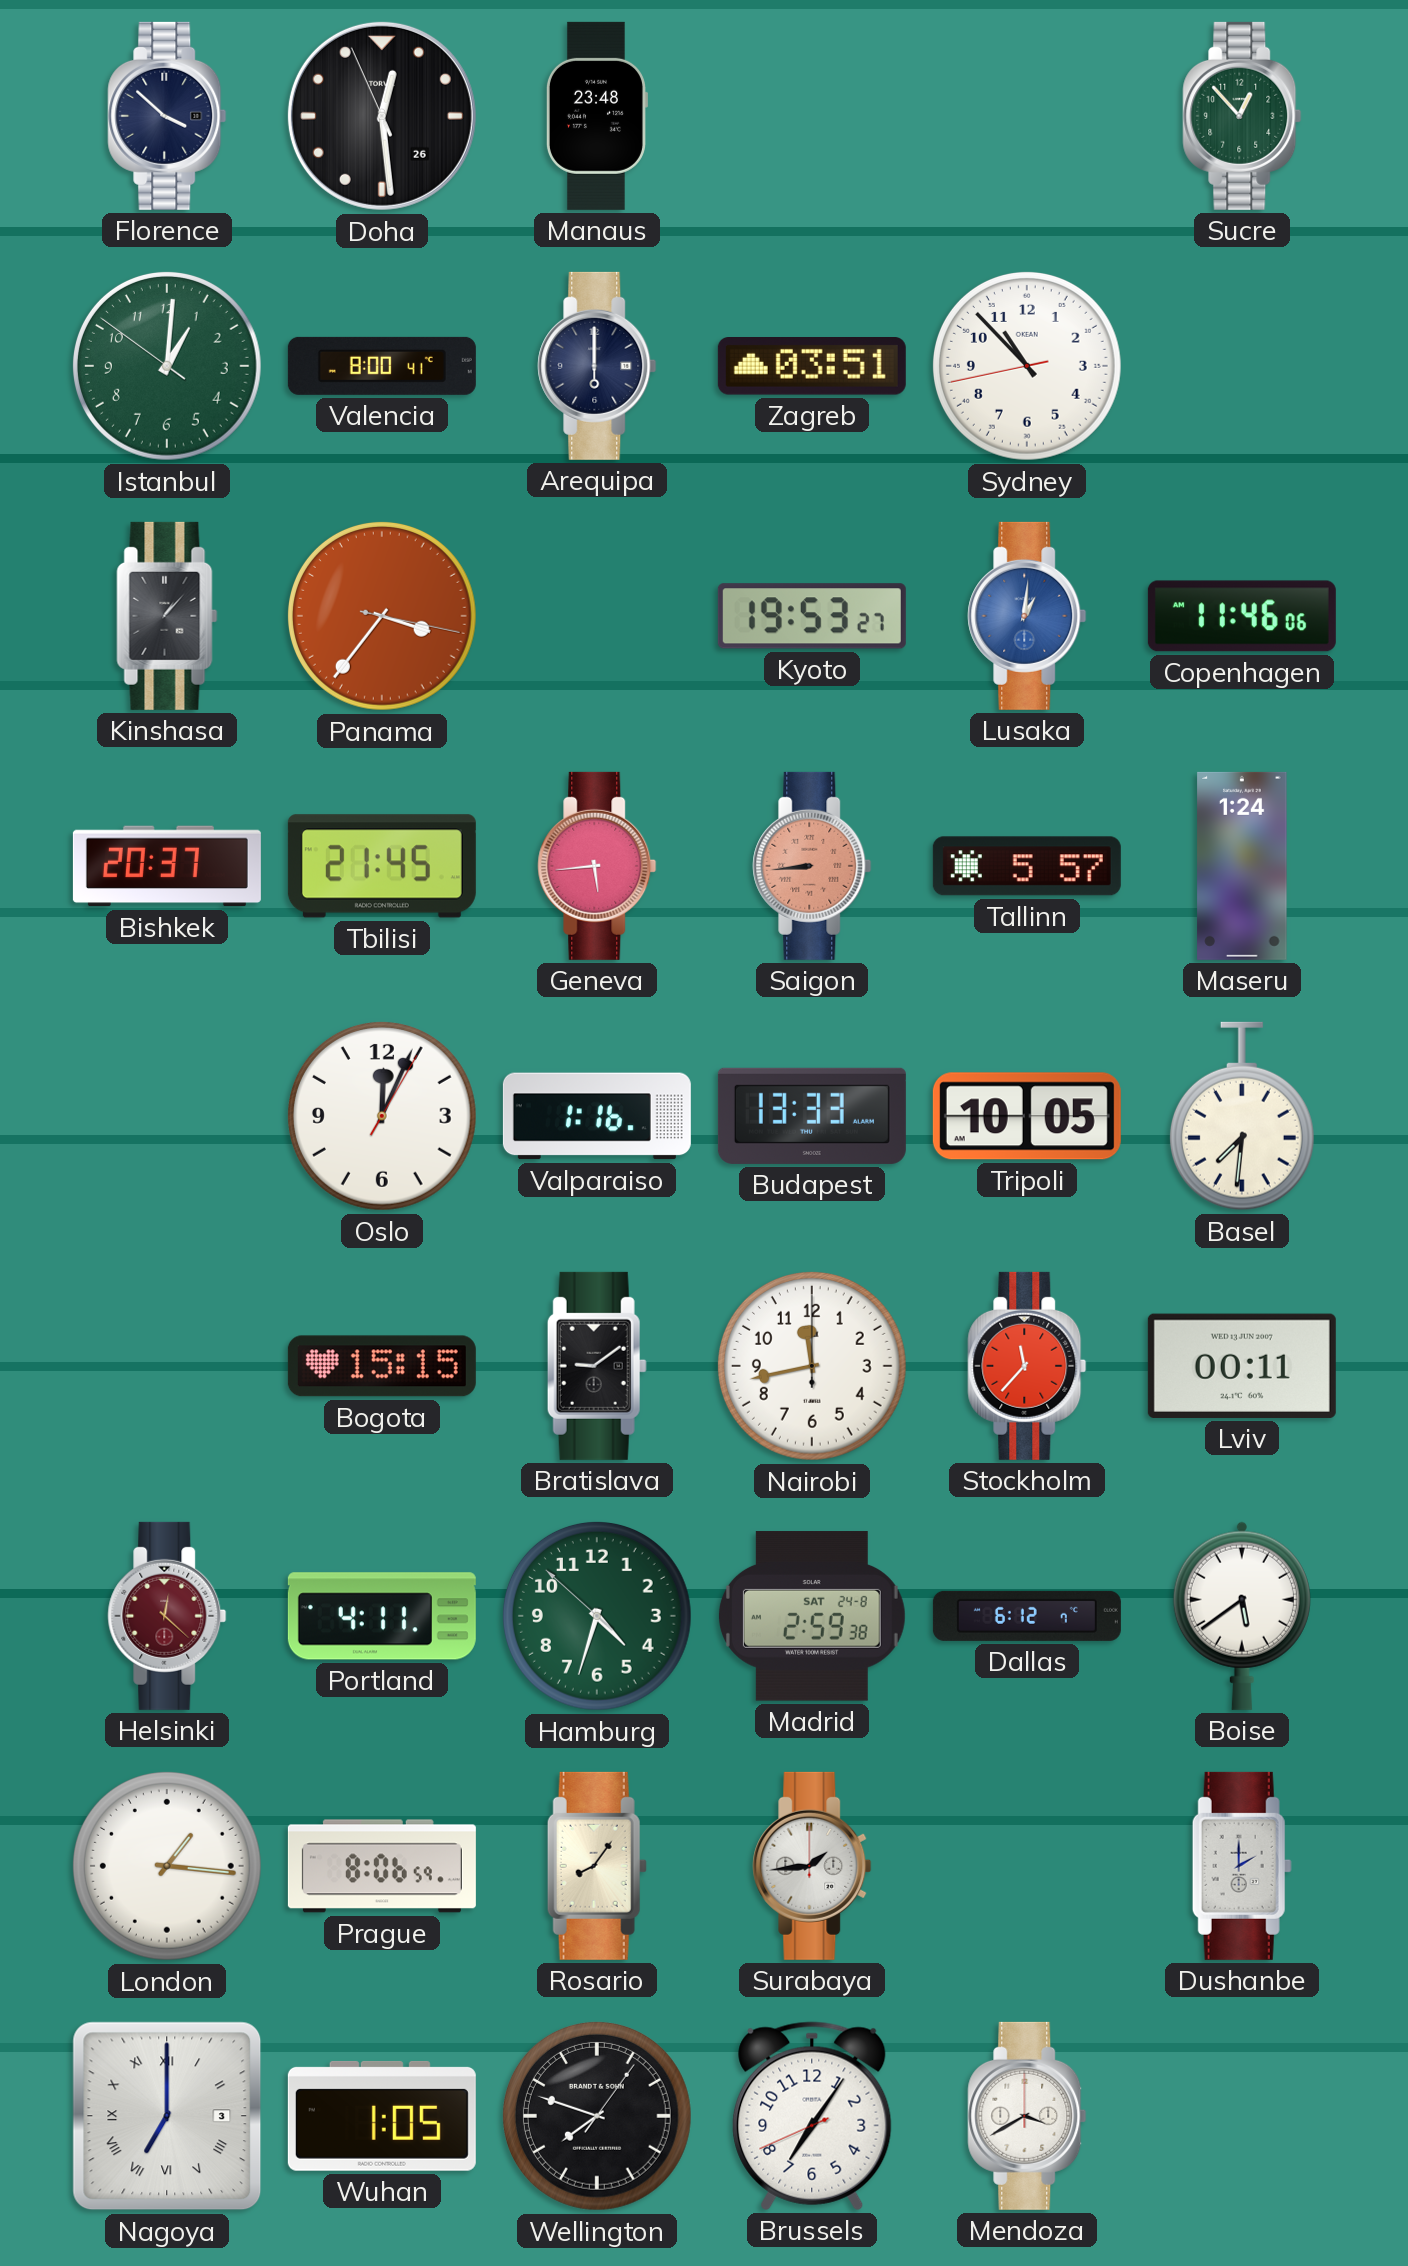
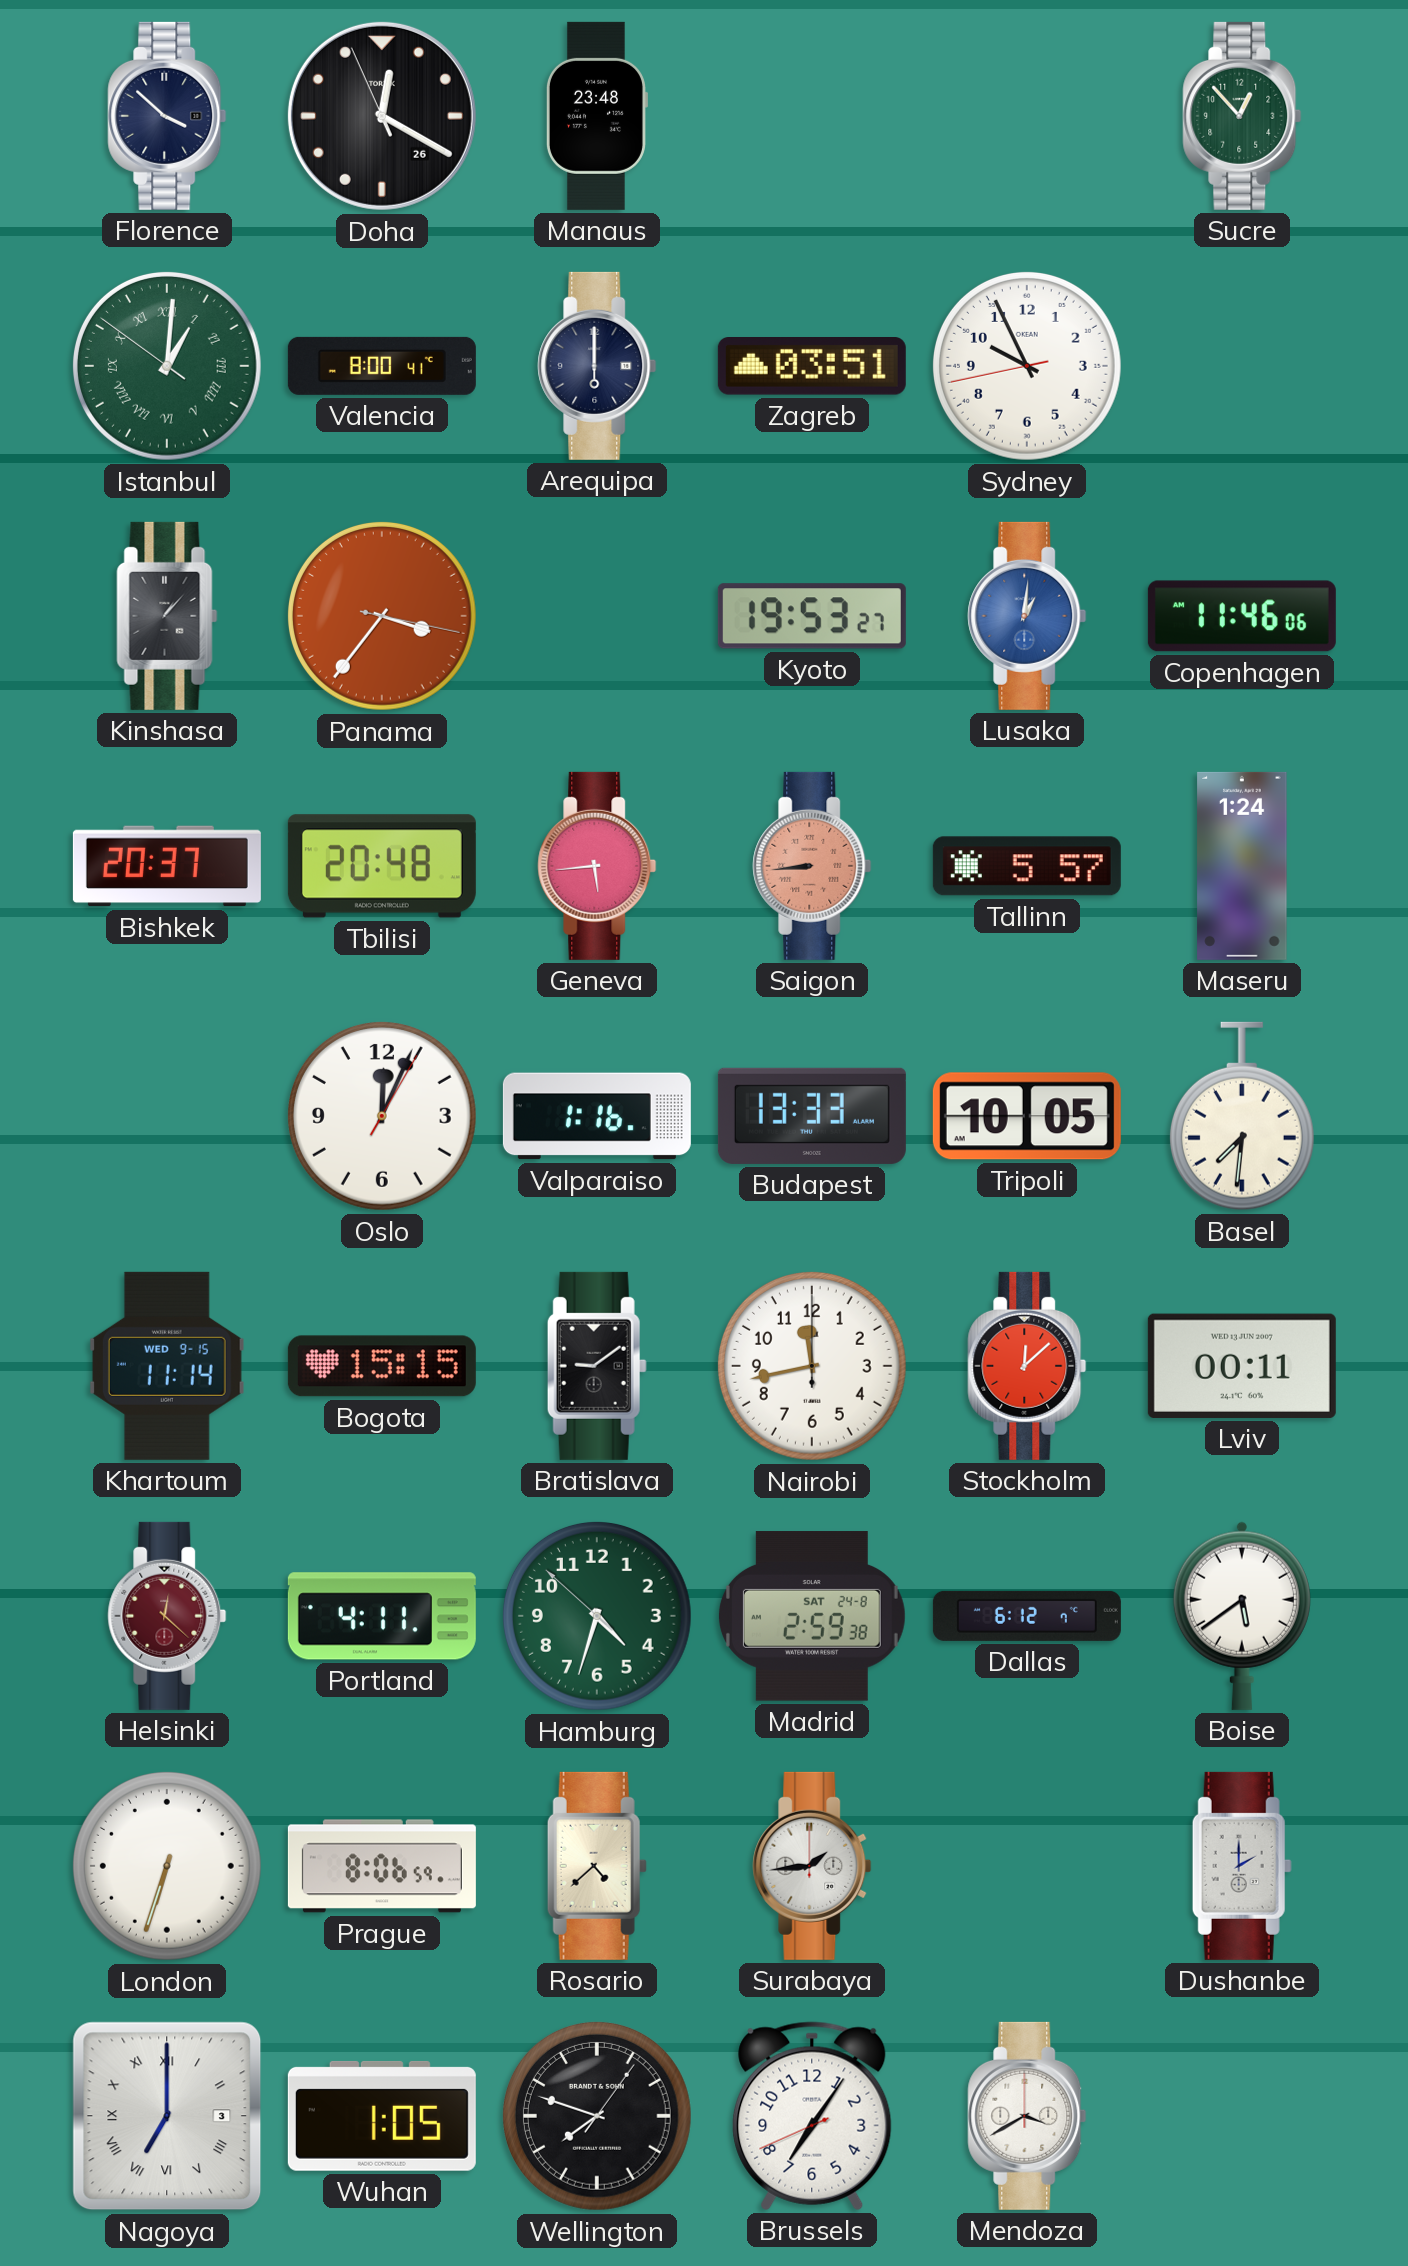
Doha: 12:28 -> 12:19 (382, 116)
Istanbul numerals: Arabic -> Roman (167, 366)
Sydney: 10:52 -> 9:55 (1027, 366)
Tbilisi: 21:45 -> 20:48 (382, 866)
Khartoum: none -> 11:14 (167, 1366)
Stockholm: 11:37 -> 12:08 (1027, 1366)
London: 1:16 -> 6:33 (167, 1866)
Rosario: 8:06 -> 4:38 (597, 1866)
